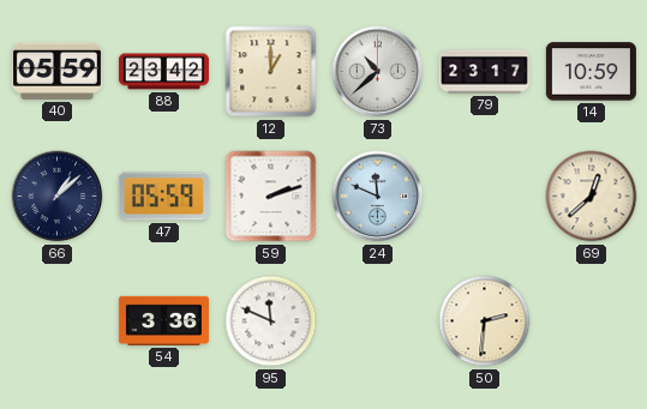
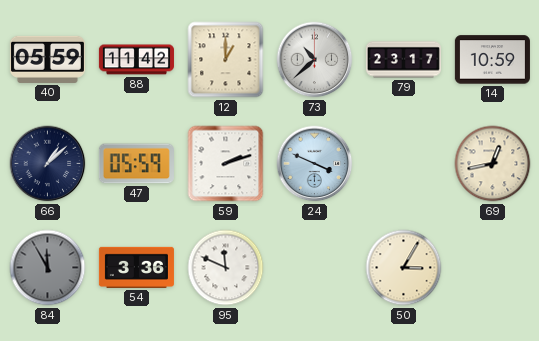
88: 23:42 -> 11:42 (136, 60)
24: 11:49 -> 3:49 (315, 164)
69: 12:38 -> 12:43 (493, 164)
84: none -> 11:55 (48, 268)
50: 2:31 -> 3:05 (404, 268)
